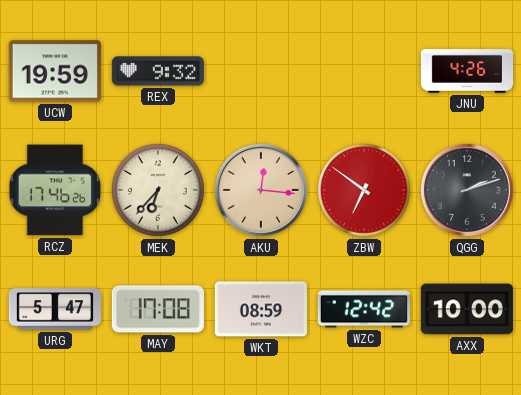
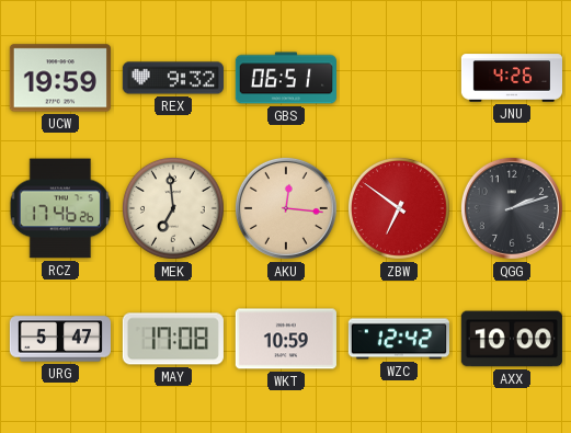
GBS: none -> 06:51 (285, 78)
MEK: 6:37 -> 6:59 (173, 208)
WKT: 08:59 -> 10:59 (286, 339)
